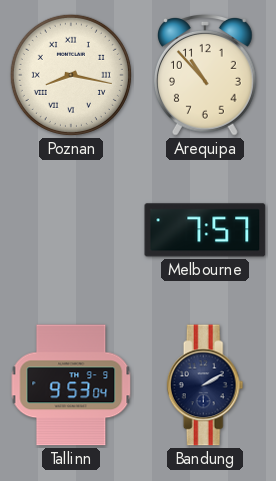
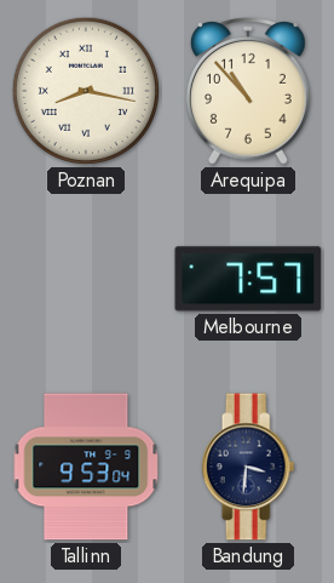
Bandung: 2:10 -> 3:31 (248, 467)
